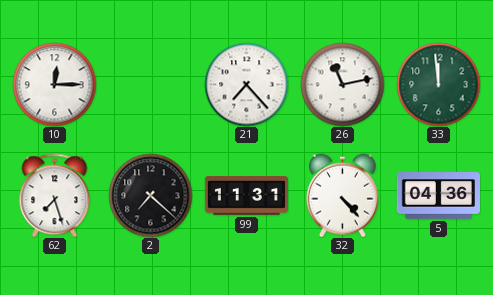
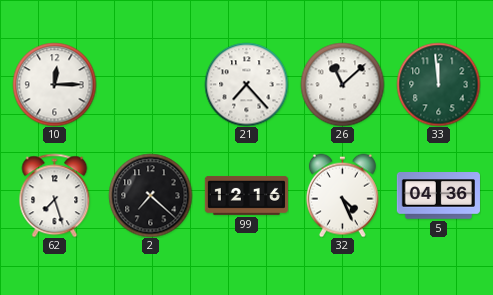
26: 11:13 -> 11:08 (342, 84)
99: 11:31 -> 12:16 (246, 195)
32: 4:23 -> 4:26 (342, 195)
